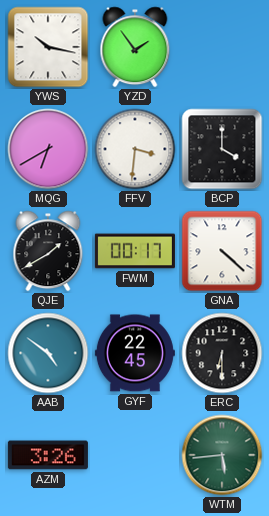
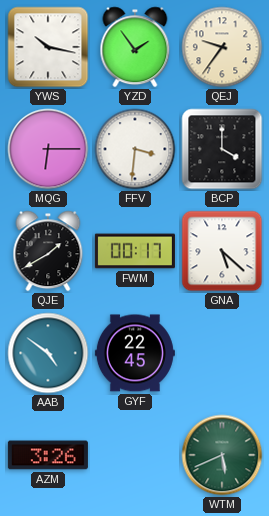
QEJ: none -> 9:36 (222, 47)
MQG: 6:40 -> 6:15 (48, 149)
GNA: 4:22 -> 5:22 (222, 251)
ERC: 6:30 -> none (222, 353)
WTM: 5:44 -> 5:41 (222, 455)
